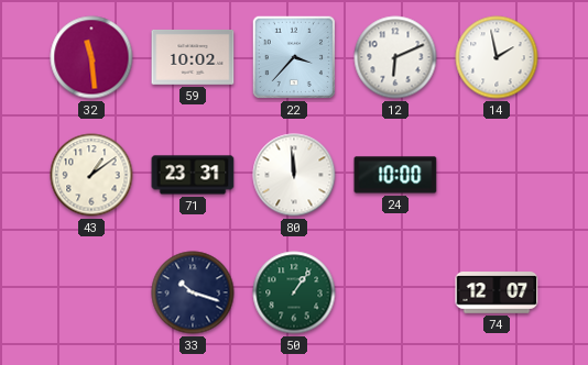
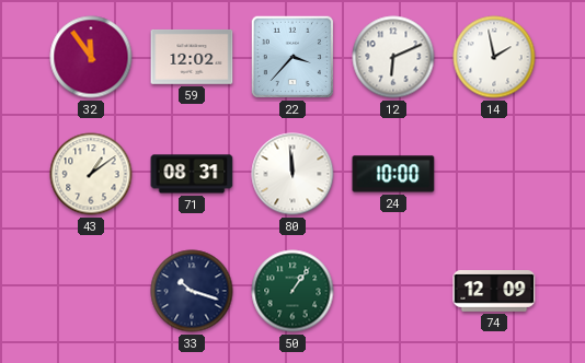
32: 11:29 -> 11:54 (91, 57)
59: 10:02 -> 12:02 (192, 57)
71: 23:31 -> 08:31 (192, 174)
74: 12:07 -> 12:09 (494, 291)
